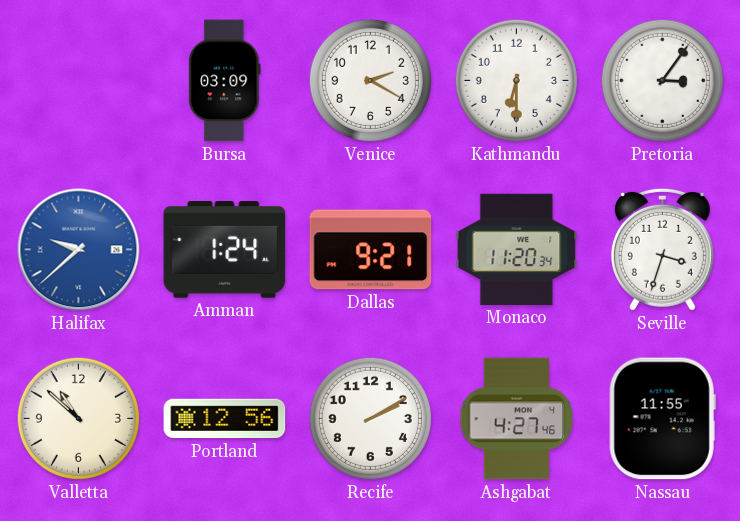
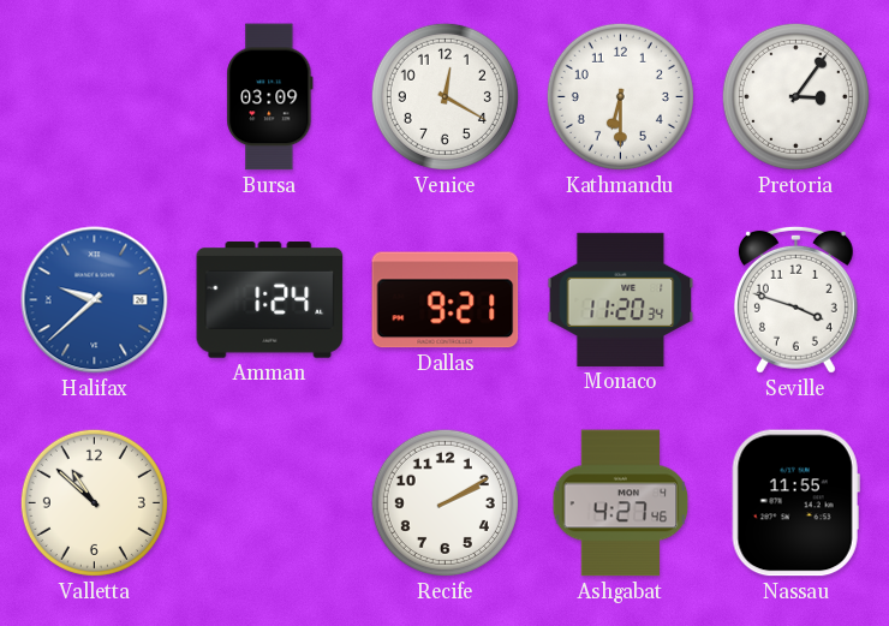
Venice: 2:20 -> 12:20 (444, 96)
Seville: 3:33 -> 3:48 (795, 299)
Portland: 12:56 -> none (225, 419)
